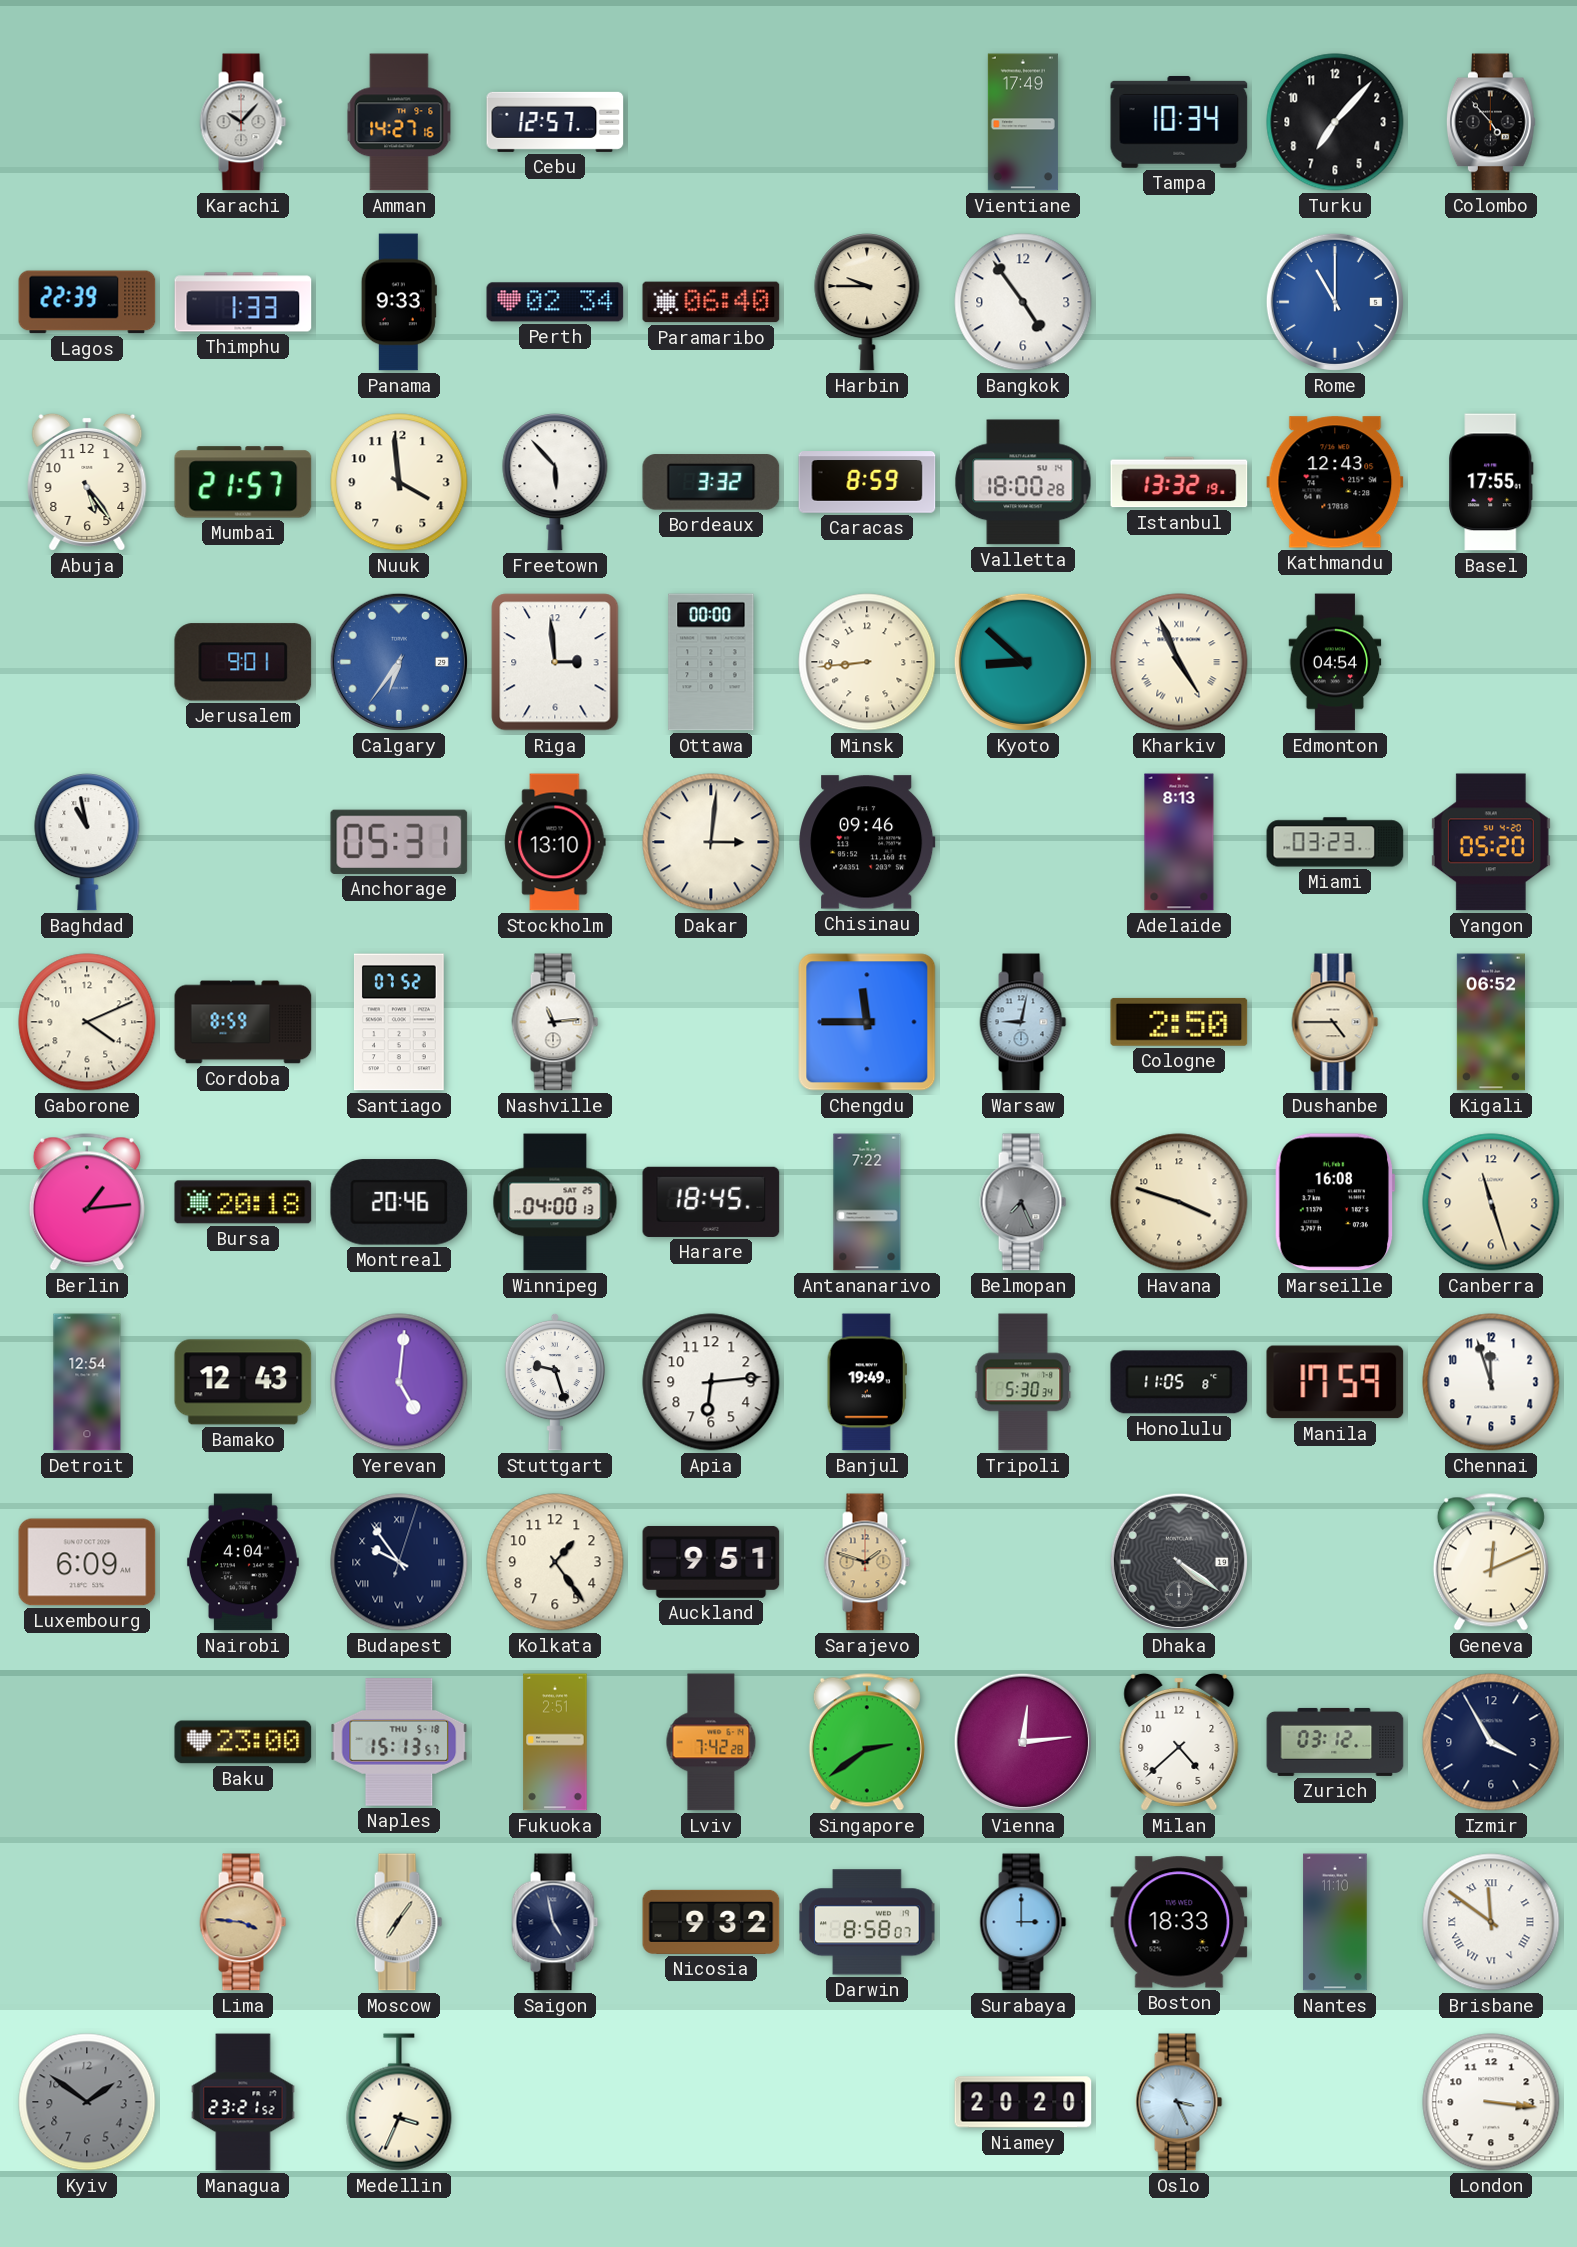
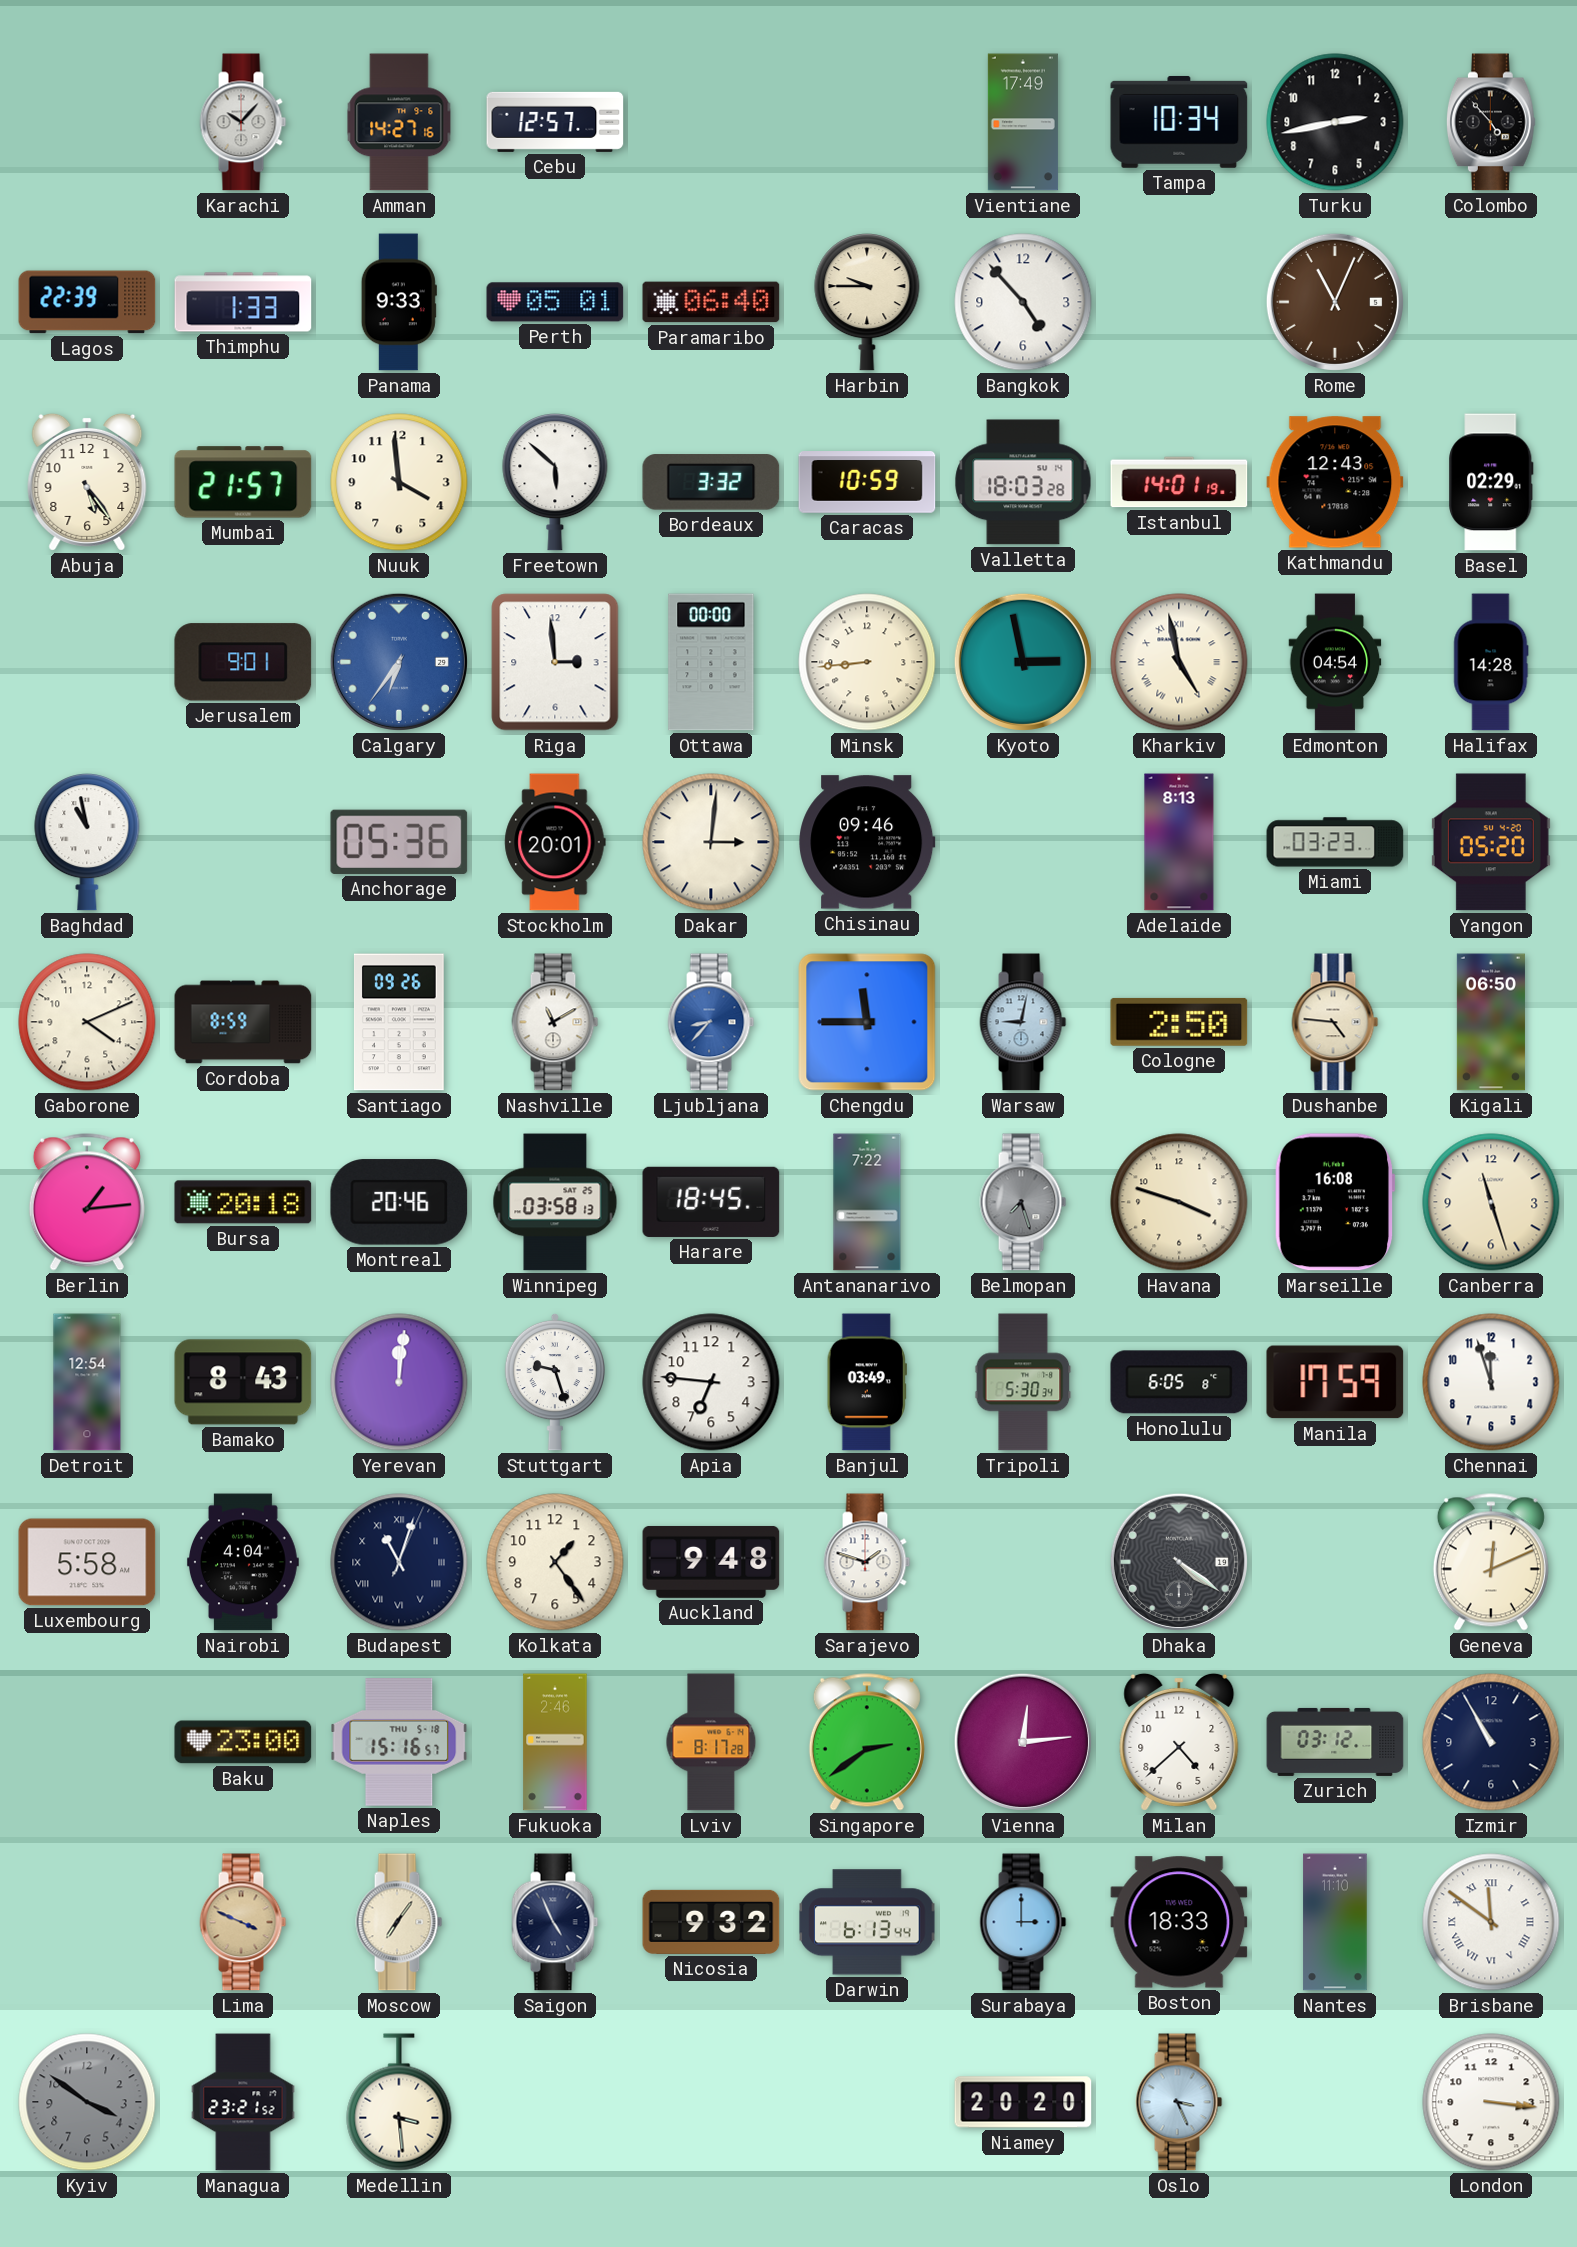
Turku: 7:07 -> 2:43 (1335, 122)
Perth: 02:34 -> 05:01 (555, 302)
Bangkok: 4:54 -> 4:53 (1023, 302)
Rome: 11:00 -> 11:04 (1335, 302)
Rome dial: blue -> brown (1335, 302)
Freetown: 5:53 -> 5:52 (555, 482)
Caracas: 8:59 -> 10:59 (867, 482)
Valletta: 18:00 -> 18:03 (1023, 482)
Istanbul: 13:32 -> 14:01 (1179, 482)
Basel: 17:55 -> 02:29 (1491, 482)
Kyoto: 8:52 -> 2:58 (1023, 662)
Kharkiv: 4:56 -> 4:58 (1179, 662)
Halifax: none -> 14:28 (1491, 662)
Anchorage: 05:31 -> 05:36 (399, 842)
Stockholm: 13:10 -> 20:01 (555, 842)
Santiago: 07:52 -> 09:26 (399, 1022)
Nashville: 11:14 -> 11:10 (555, 1022)
Ljubljana: none -> 8:37 (711, 1022)
Dushanbe: 4:45 -> 4:46 (1335, 1022)
Kigali: 06:52 -> 06:50 (1491, 1022)
Winnipeg: 04:00 -> 03:58 (555, 1202)
Belmopan: 7:26 -> 7:27 (1023, 1202)
Bamako: 12:43 -> 8:43 (243, 1382)
Yerevan: 5:01 -> 12:01 (399, 1382)
Apia: 6:14 -> 6:46 (711, 1382)
Banjul: 19:49 -> 03:49 (867, 1382)
Honolulu: 11:05 -> 6:05 (1179, 1382)
Luxembourg: 6:09 -> 5:58 (87, 1562)
Budapest: 9:54 -> 11:03 (399, 1562)
Auckland: 9:51 -> 9:48 (711, 1562)
Sarajevo dial: champagne -> white (867, 1562)
Naples: 15:13 -> 15:16 (399, 1742)
Fukuoka: 2:51 -> 2:46 (555, 1742)
Lviv: 7:42 -> 8:17 (711, 1742)
Izmir: 3:55 -> 10:55 (1491, 1742)
Lima: 3:46 -> 3:49 (243, 1922)
Saigon: 4:58 -> 4:56 (555, 1922)
Darwin: 8:58 -> 6:13 (867, 1922)
Kyiv: 1:51 -> 3:51 (87, 2102)
Medellin: 3:34 -> 3:29 (399, 2102)
